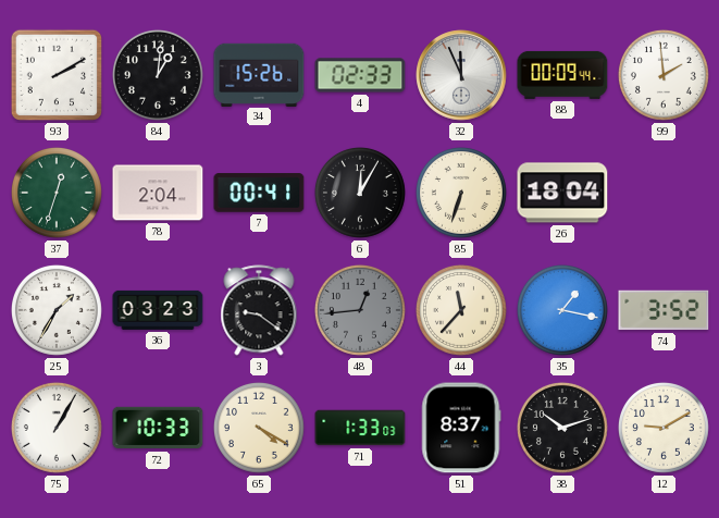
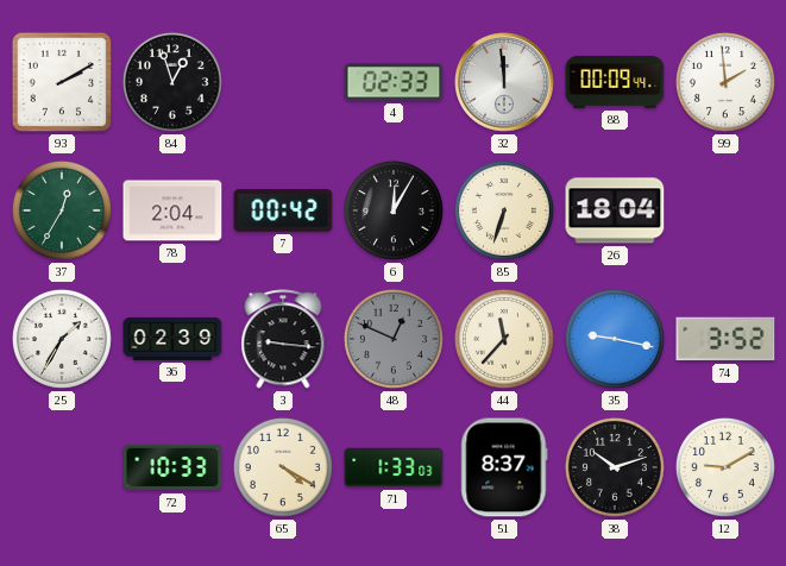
84: 1:01 -> 12:57 (172, 82)
34: 15:26 -> none (259, 74)
32: 11:56 -> 11:59 (504, 82)
37: 12:33 -> 12:35 (62, 210)
7: 00:41 -> 00:42 (283, 210)
36: 03:23 -> 02:39 (172, 339)
3: 9:21 -> 9:16 (283, 339)
48: 12:44 -> 12:49 (394, 339)
35: 1:17 -> 9:17 (615, 339)
75: 1:05 -> none (57, 428)
